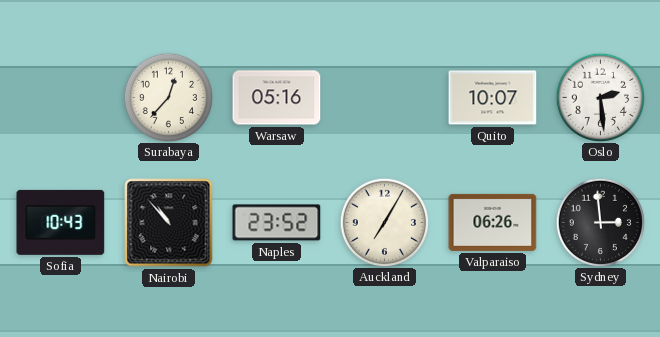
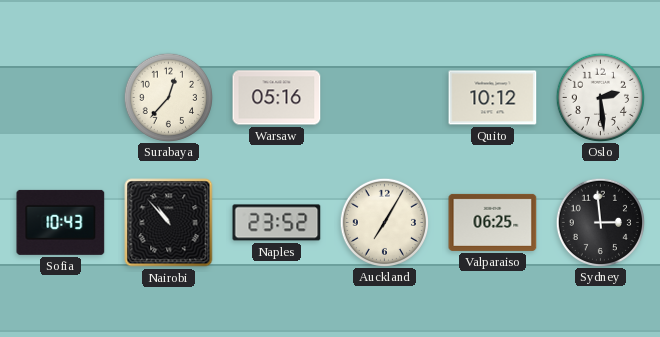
Quito: 10:07 -> 10:12 (493, 98)
Valparaiso: 06:26 -> 06:25 (493, 222)
